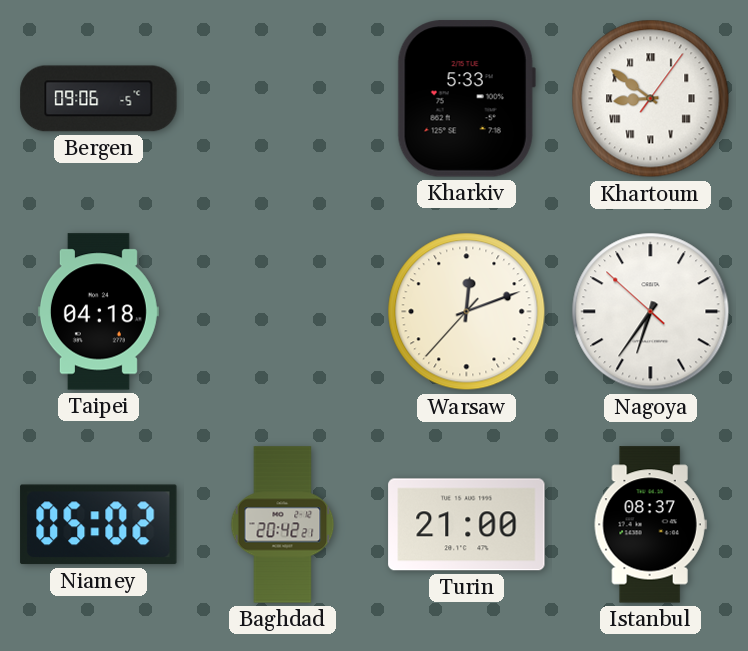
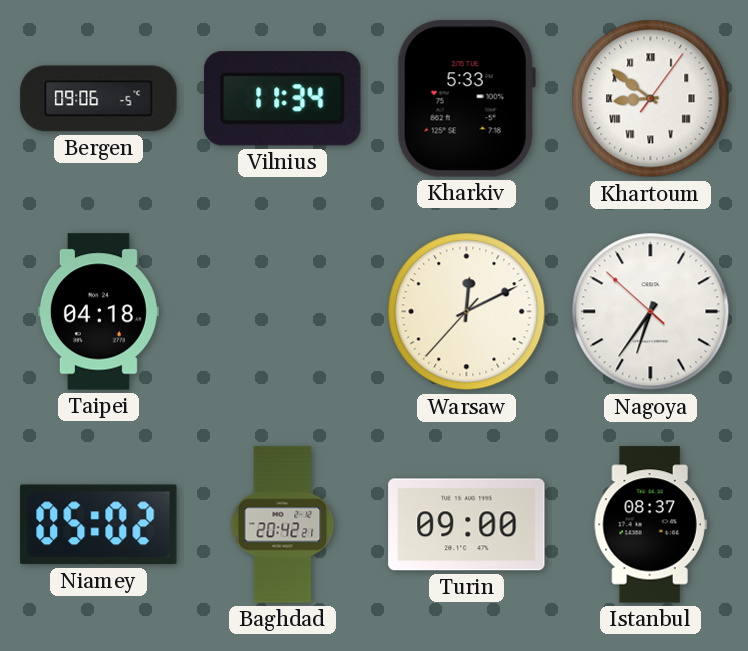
Vilnius: none -> 11:34 (283, 99)
Warsaw: 12:11 -> 12:10 (467, 312)
Turin: 21:00 -> 09:00 (467, 525)
